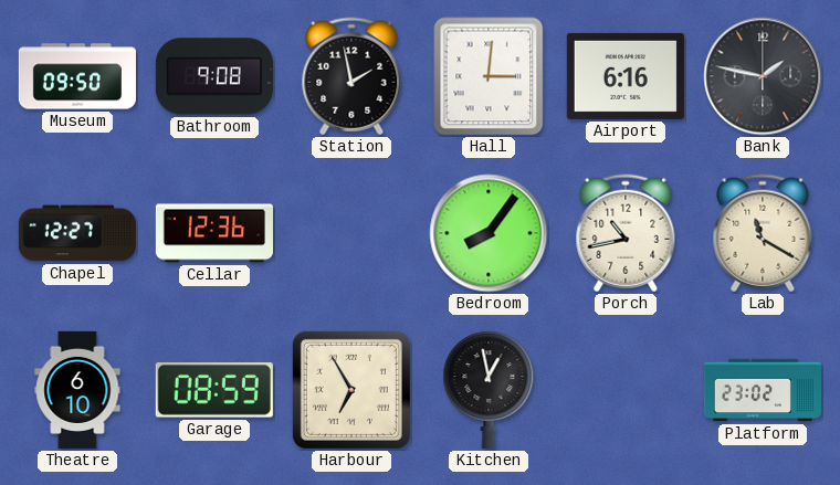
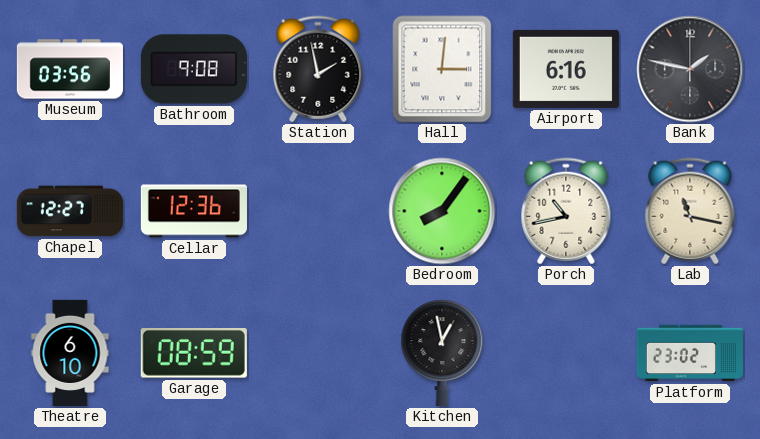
Museum: 09:50 -> 03:56 (70, 69)
Lab: 11:20 -> 11:17 (690, 211)
Harbour: 6:55 -> none (351, 390)
